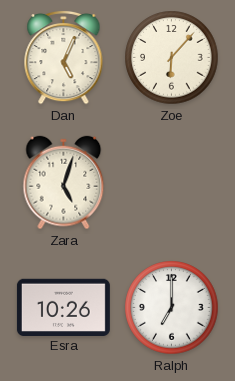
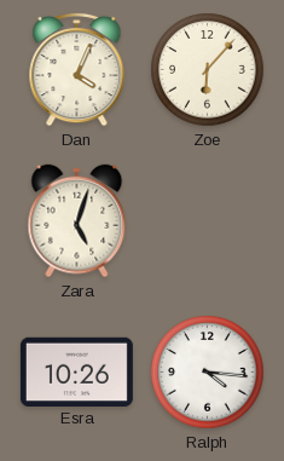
Dan: 5:04 -> 4:04 (77, 69)
Ralph: 7:00 -> 4:16 (208, 373)
